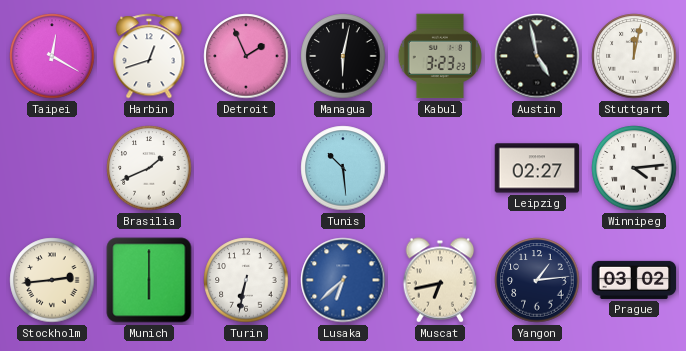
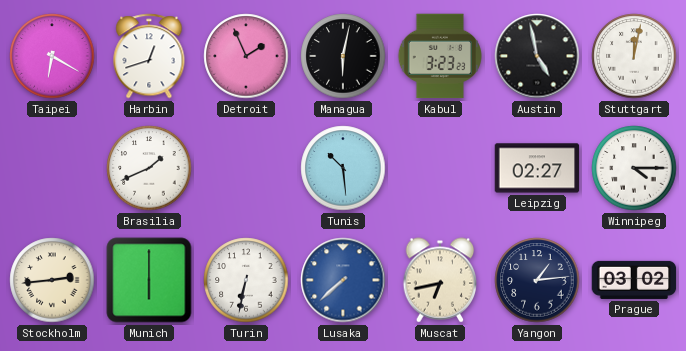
Taipei: 12:20 -> 6:20 (52, 56)
Winnipeg: 4:14 -> 4:15 (634, 168)
Lusaka: 6:38 -> 7:38 (343, 280)
